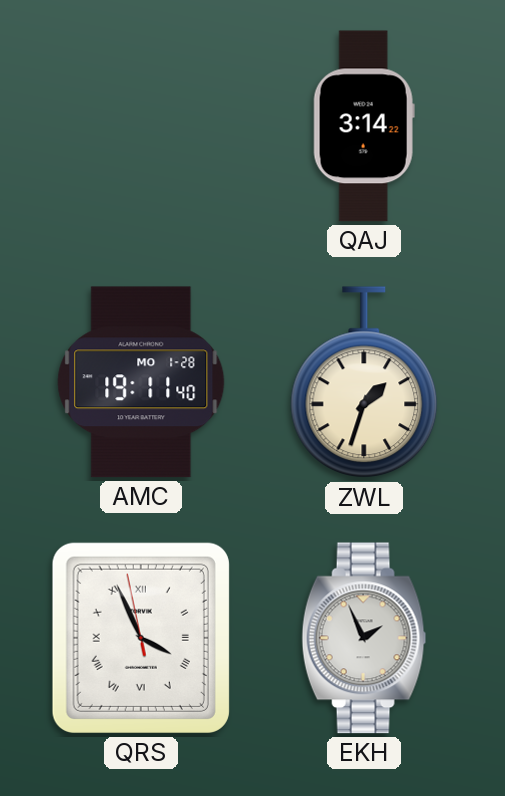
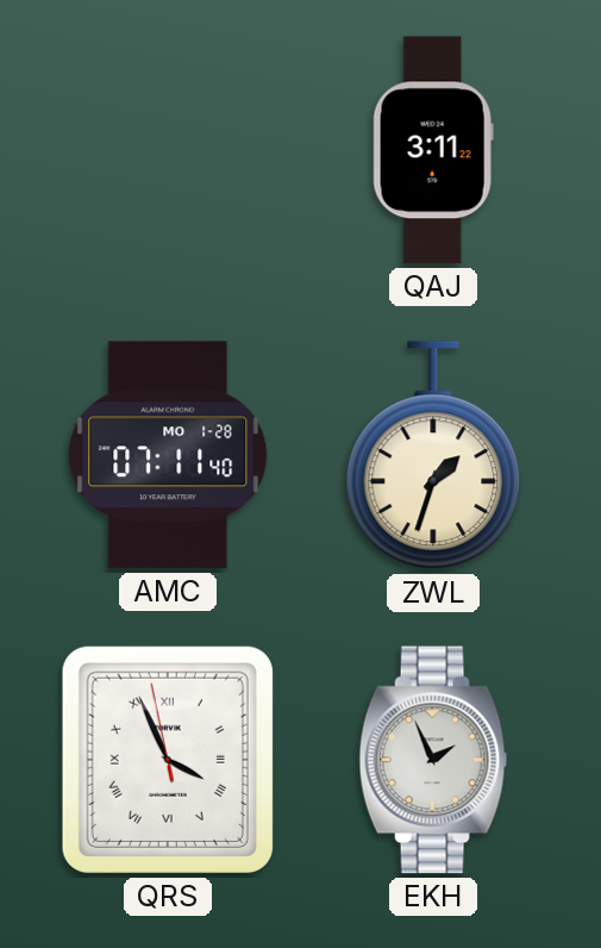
QAJ: 3:14 -> 3:11 (433, 150)
AMC: 19:11 -> 07:11 (168, 455)
